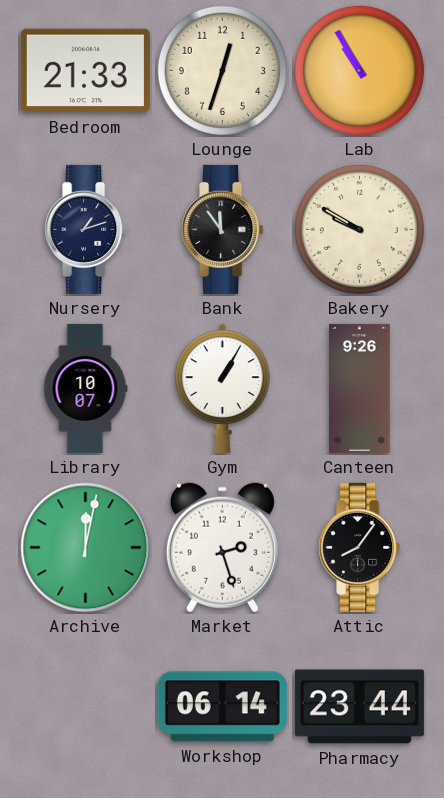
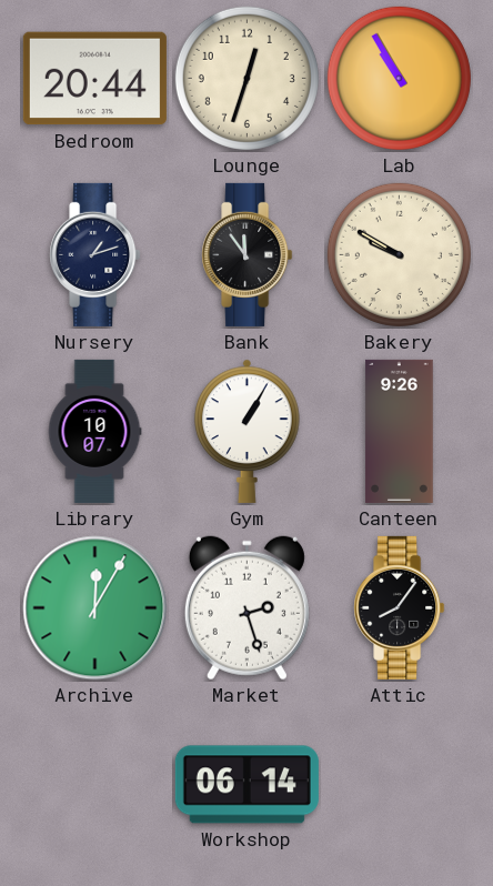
Bedroom: 21:33 -> 20:44 (94, 79)
Archive: 12:02 -> 12:05 (95, 608)
Pharmacy: 23:44 -> none (359, 707)
